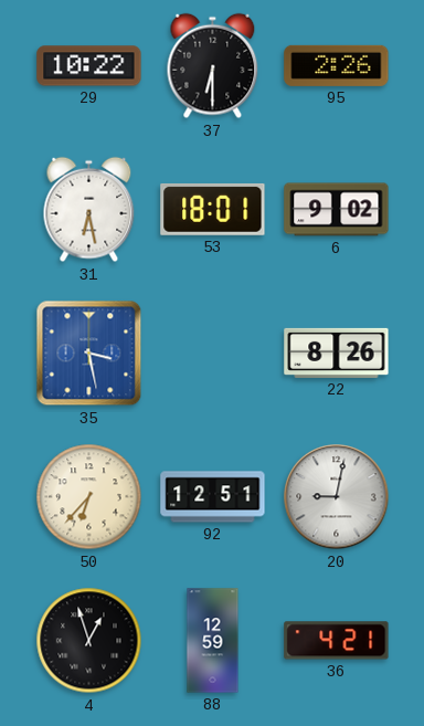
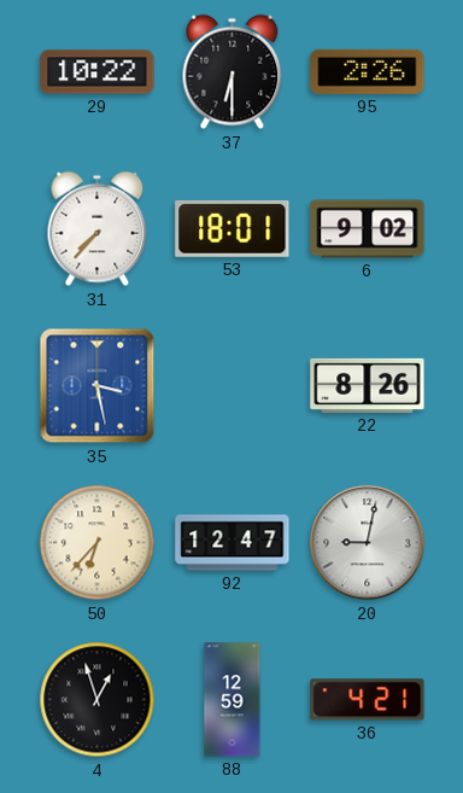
31: 6:28 -> 7:37 (98, 229)
92: 12:51 -> 12:47 (233, 543)
